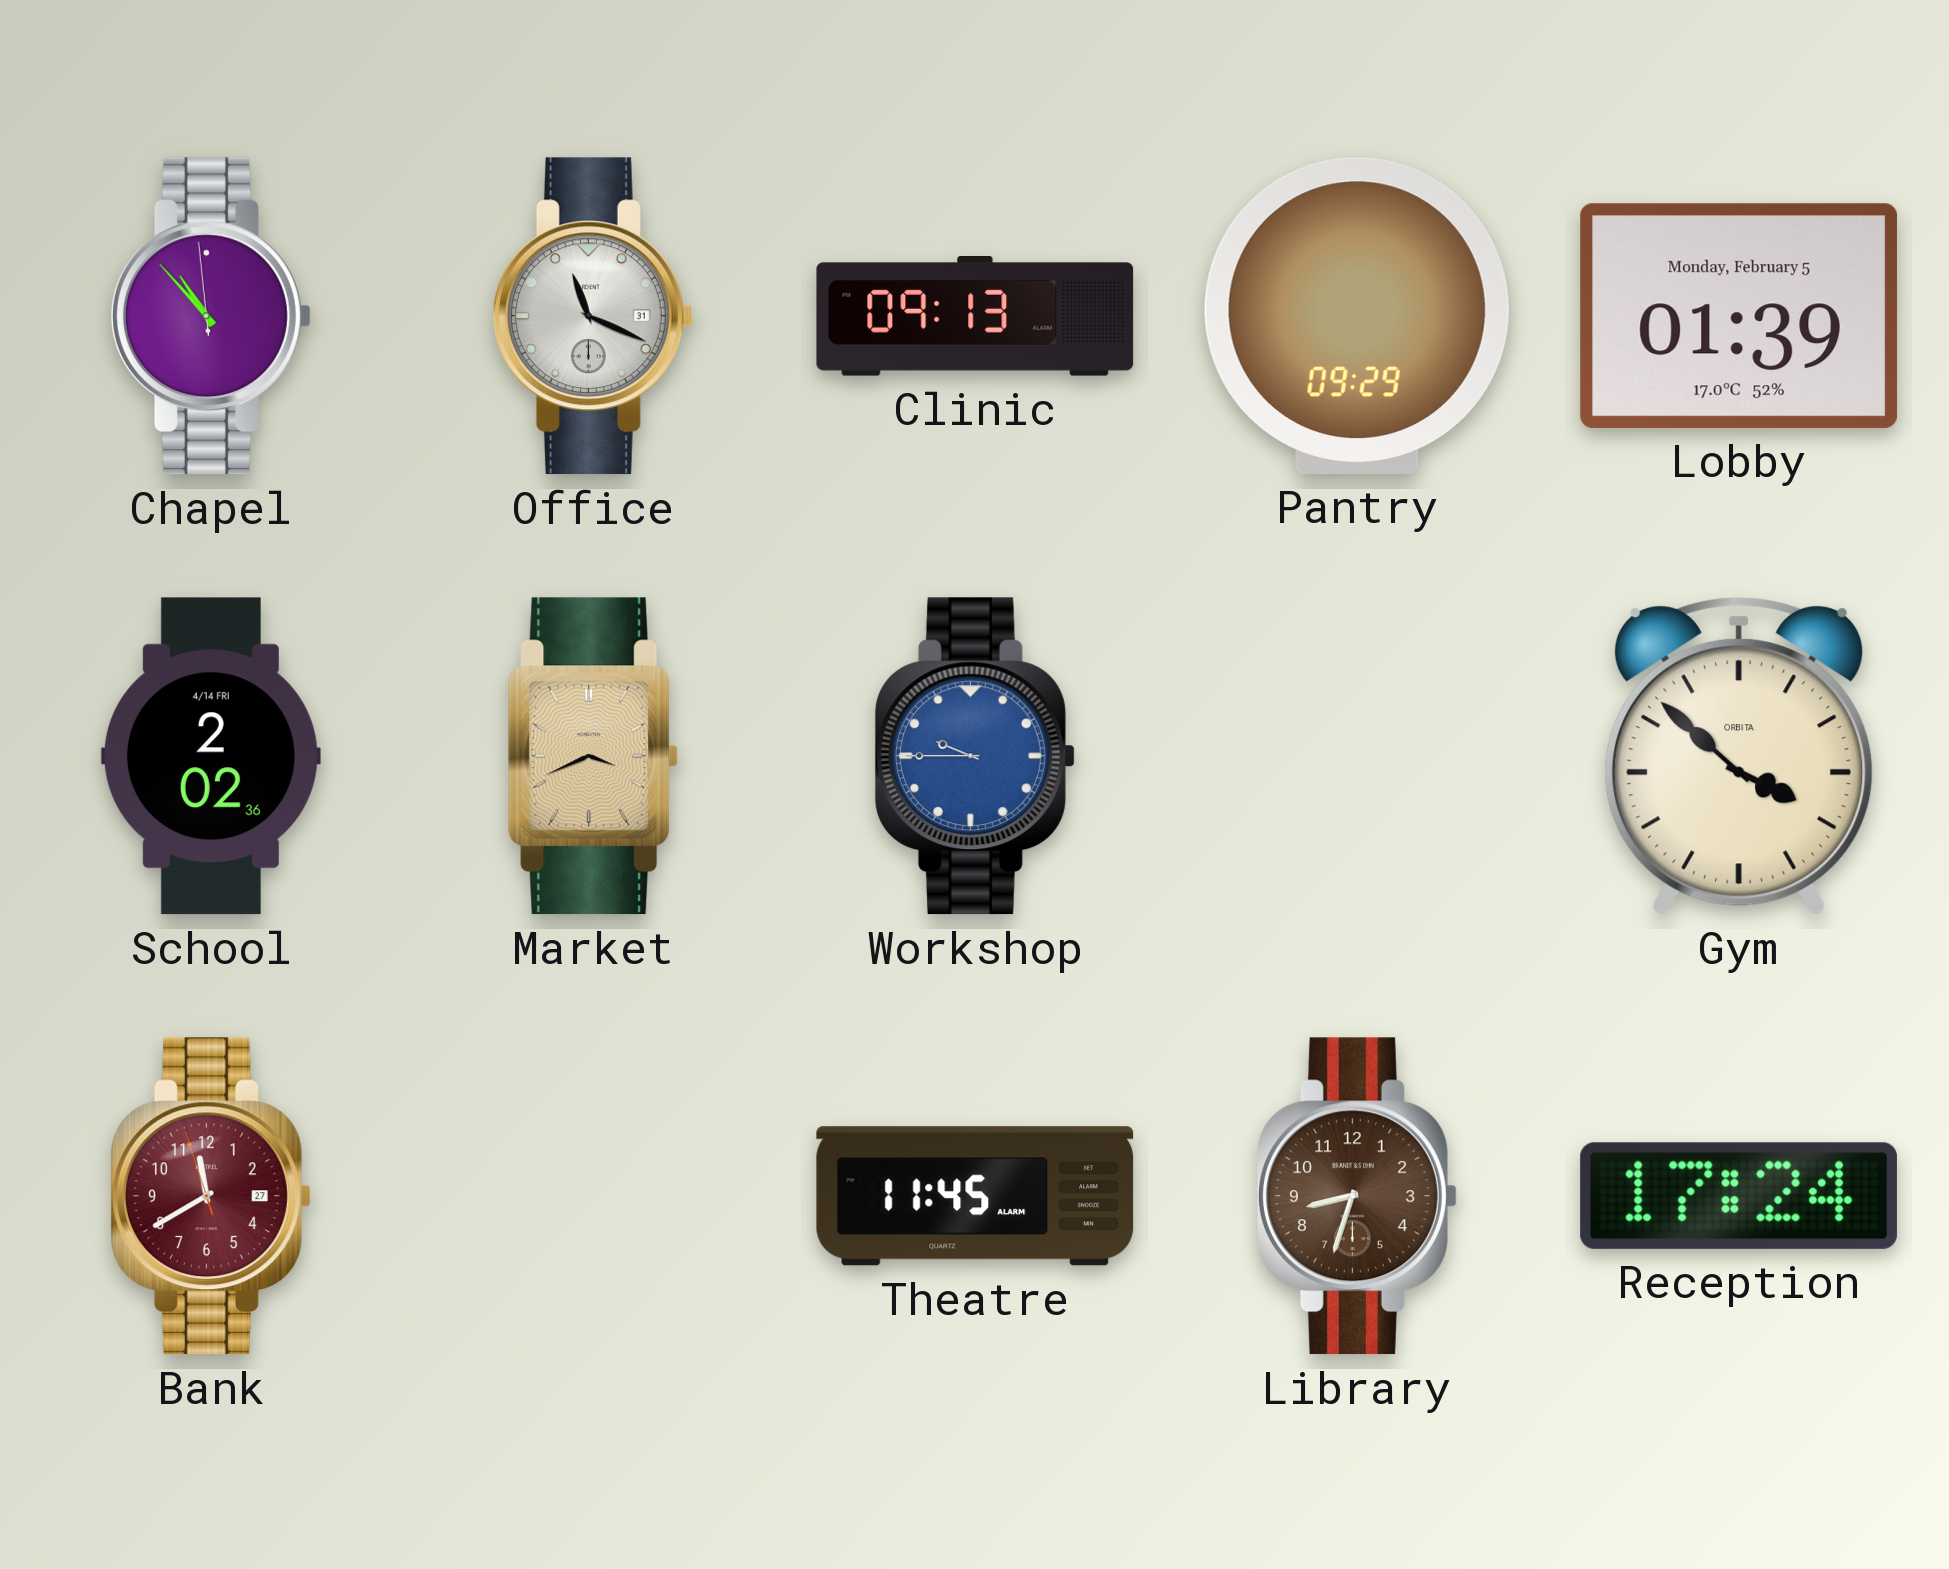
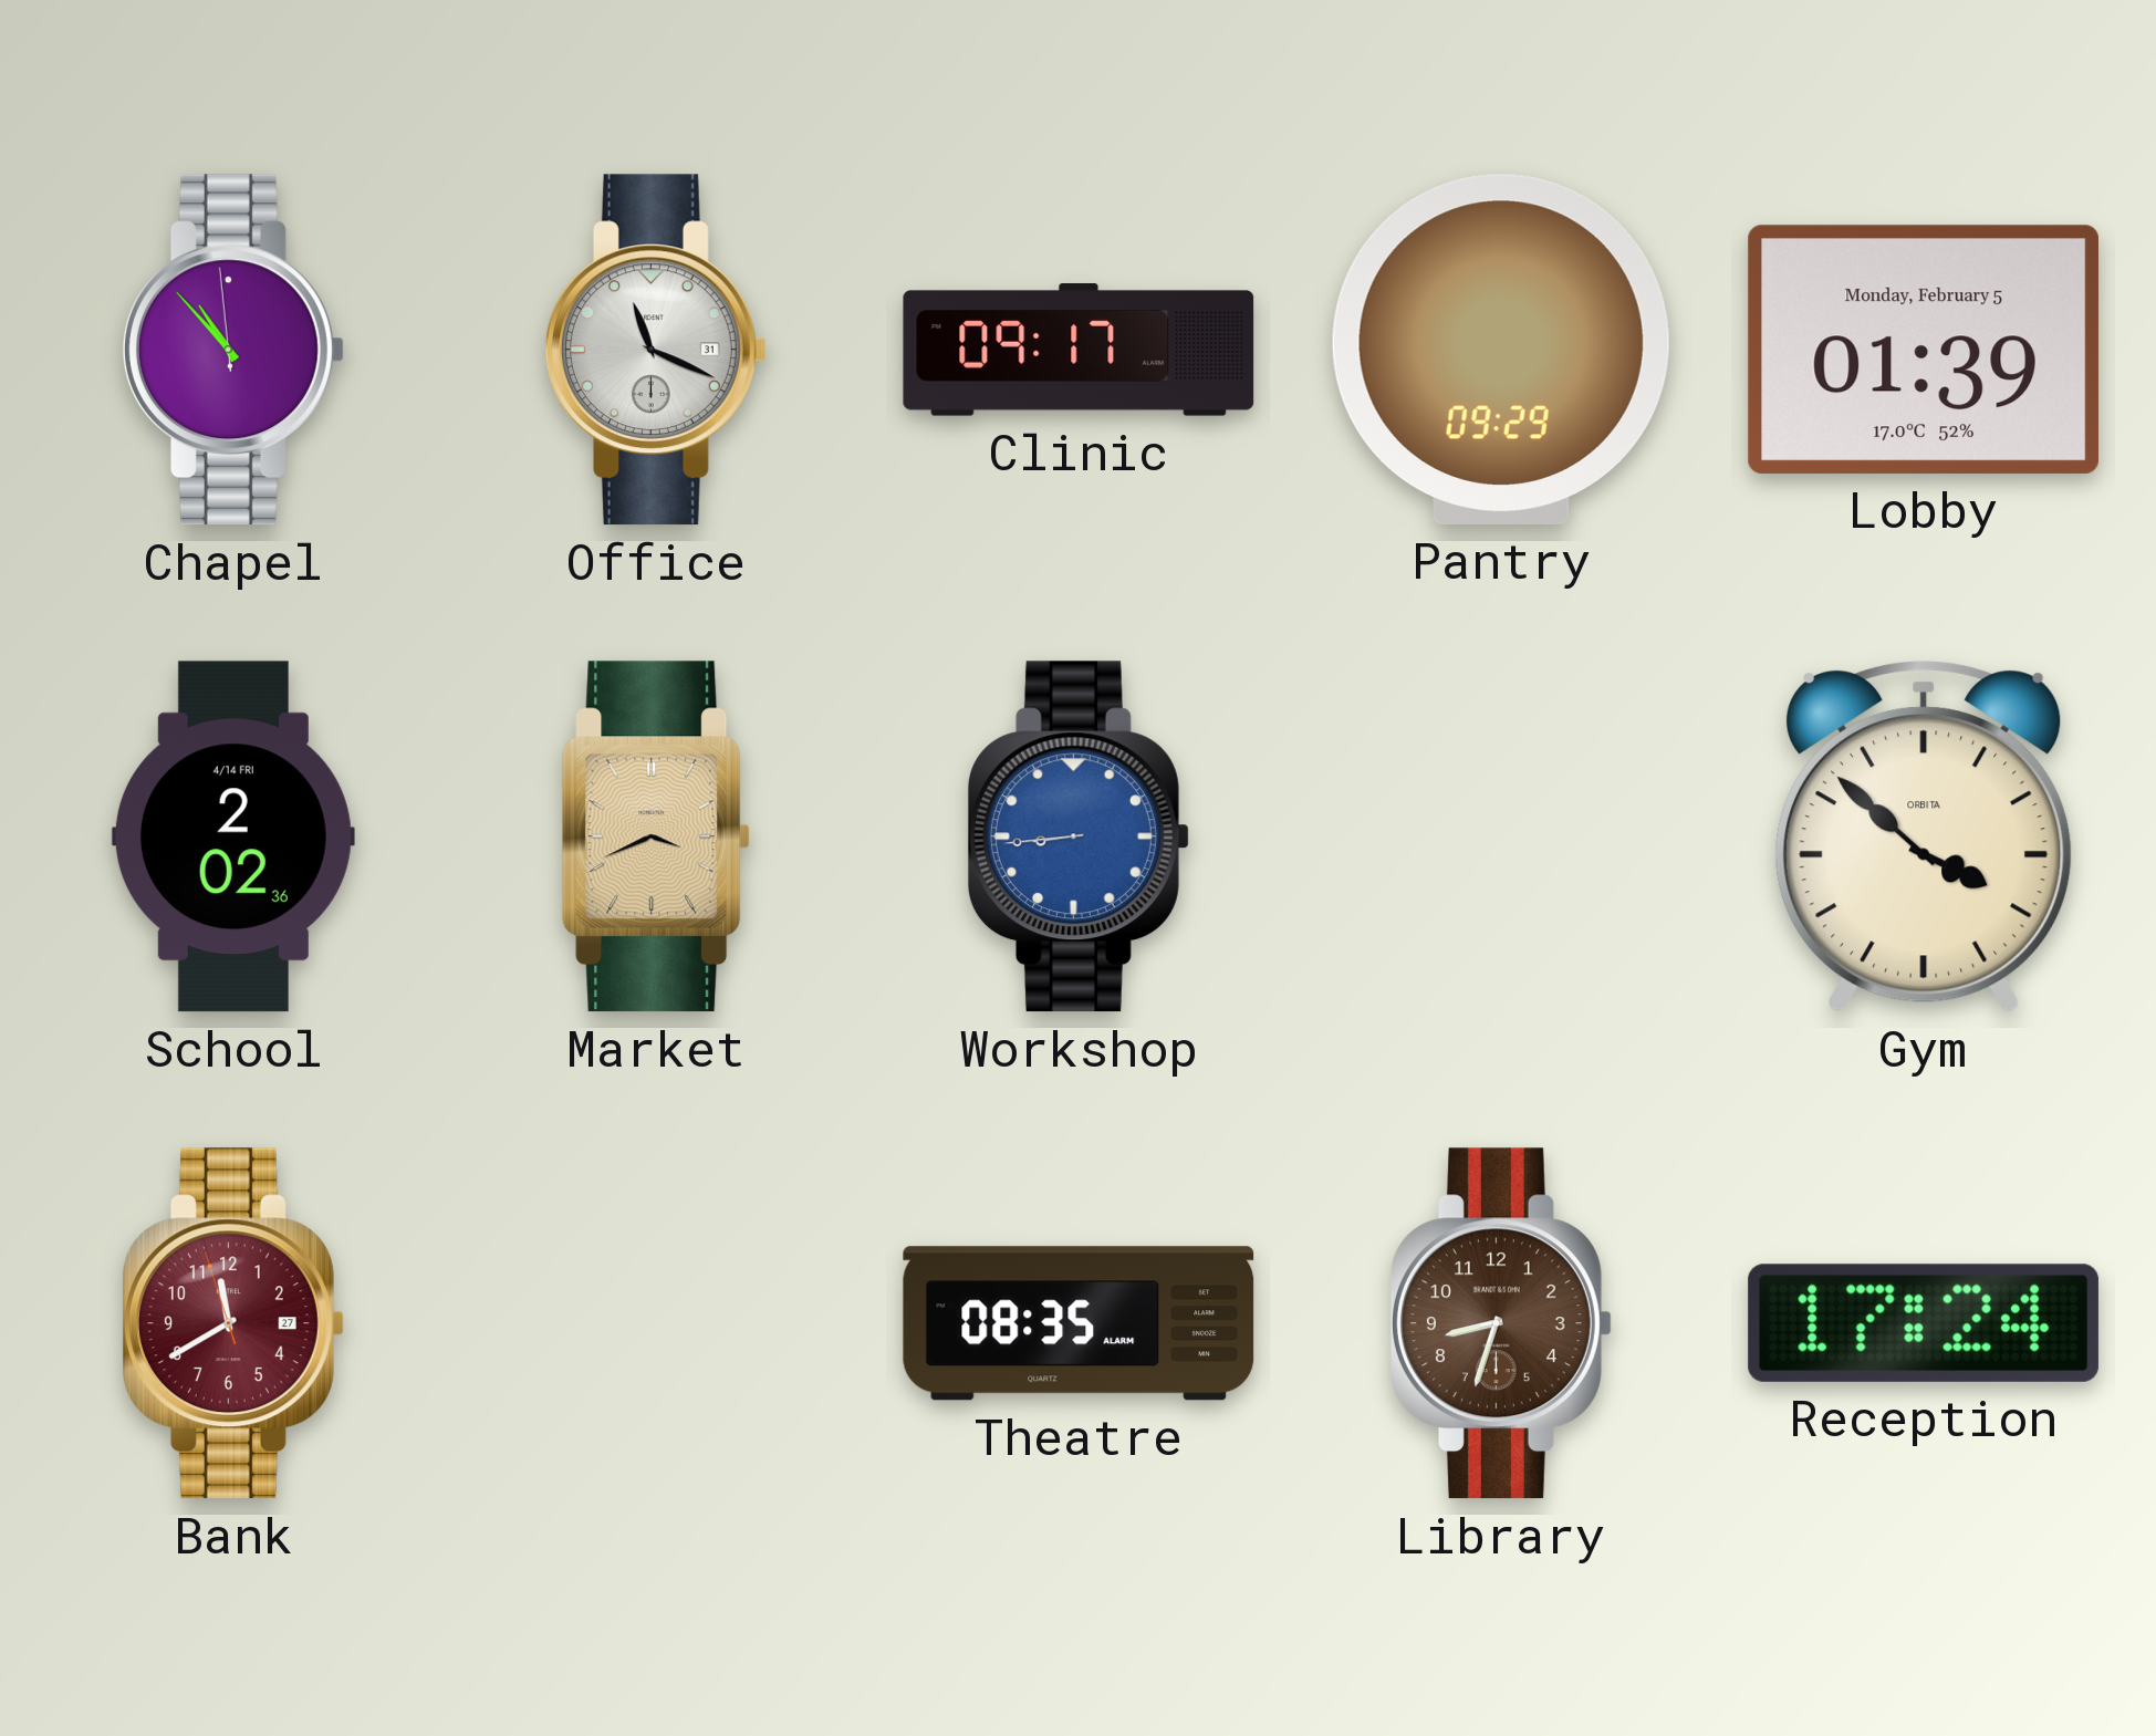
Clinic: 09:13 -> 09:17 (1079, 350)
Workshop: 9:45 -> 8:44 (1079, 836)
Theatre: 11:45 -> 08:35 (1079, 1323)
